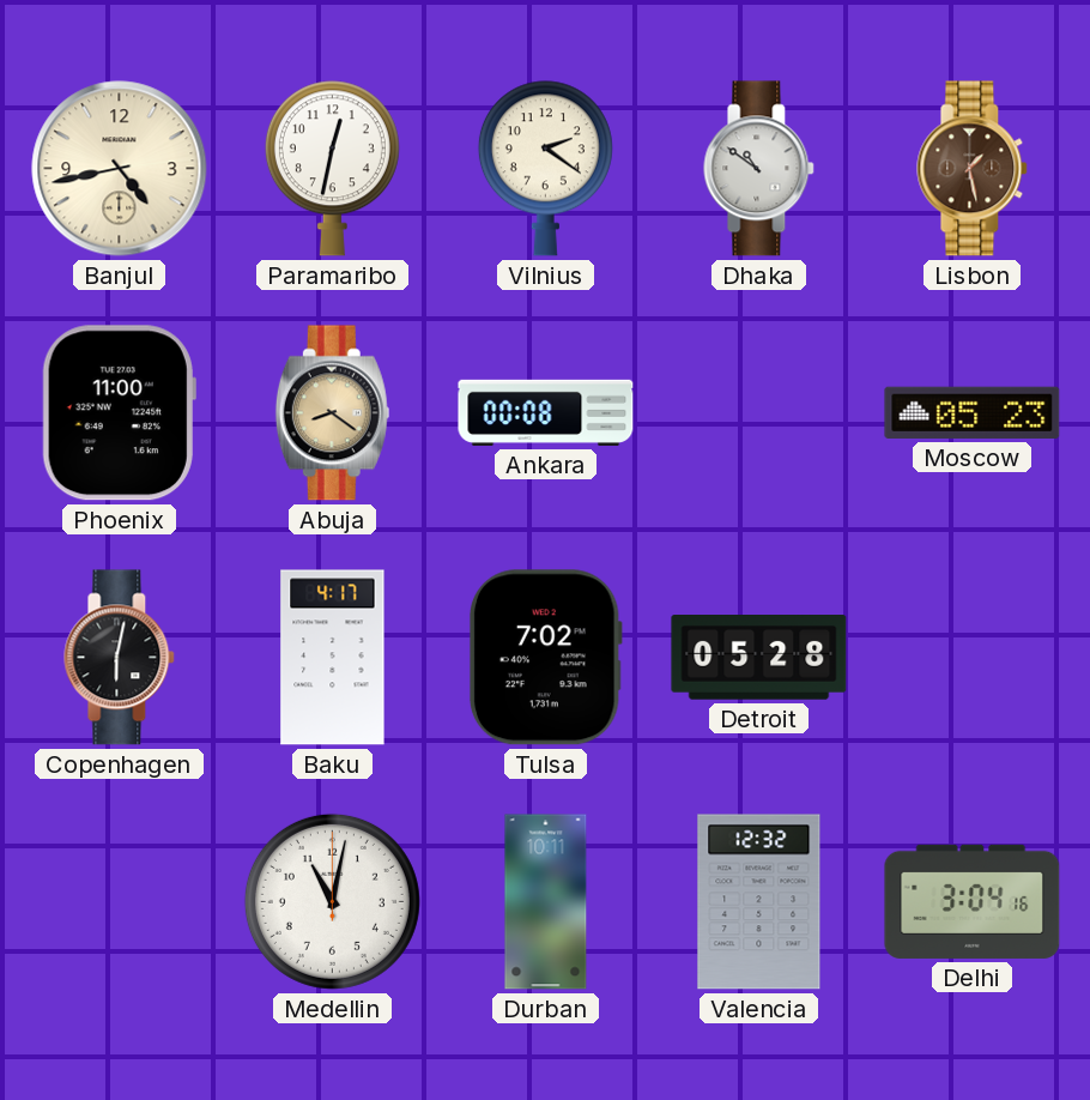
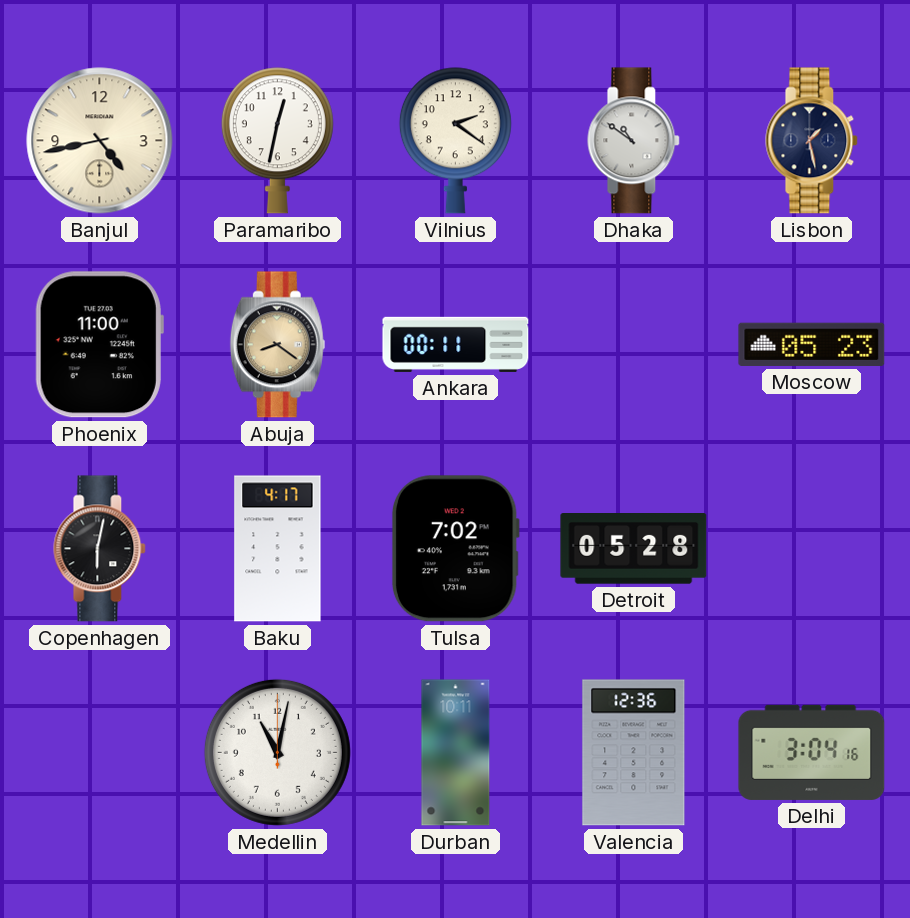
Lisbon dial: brown -> navy (812, 141)
Ankara: 00:08 -> 00:11 (456, 344)
Valencia: 12:32 -> 12:36 (634, 753)
